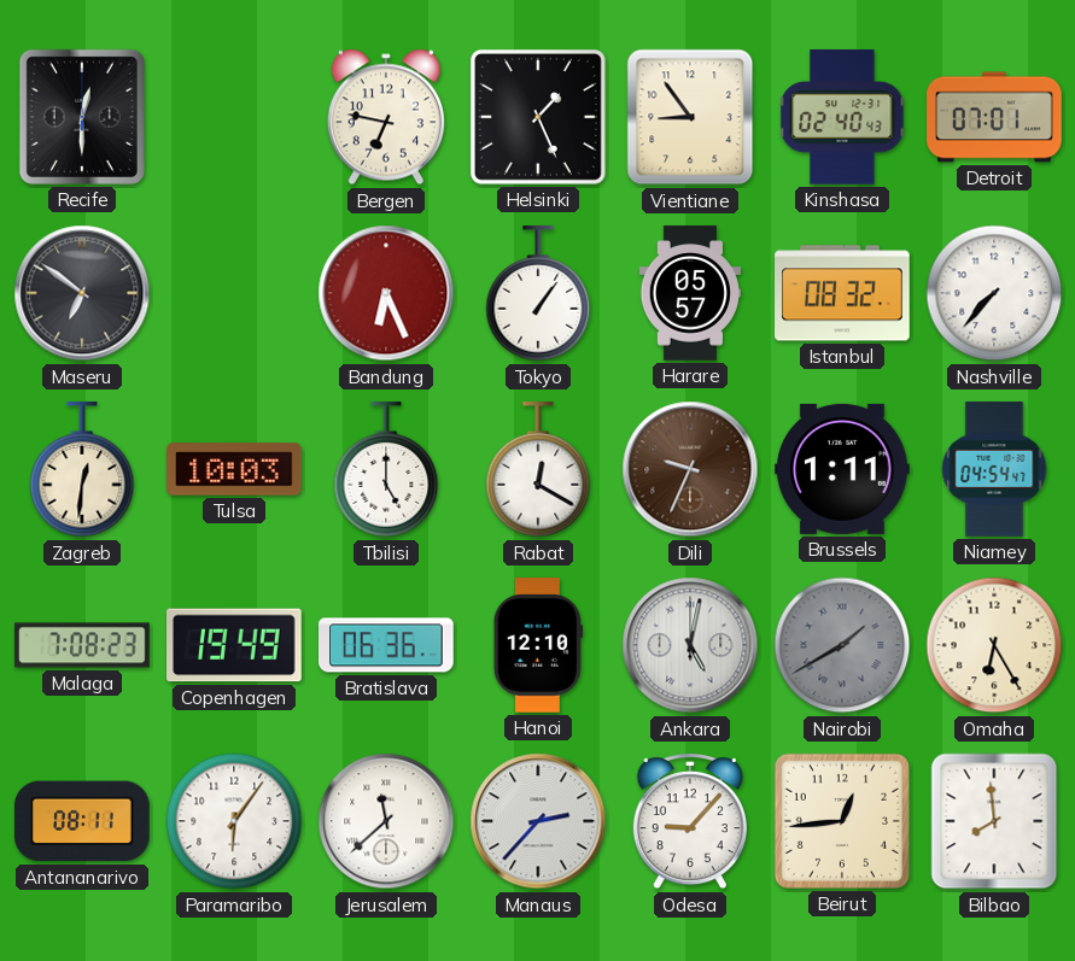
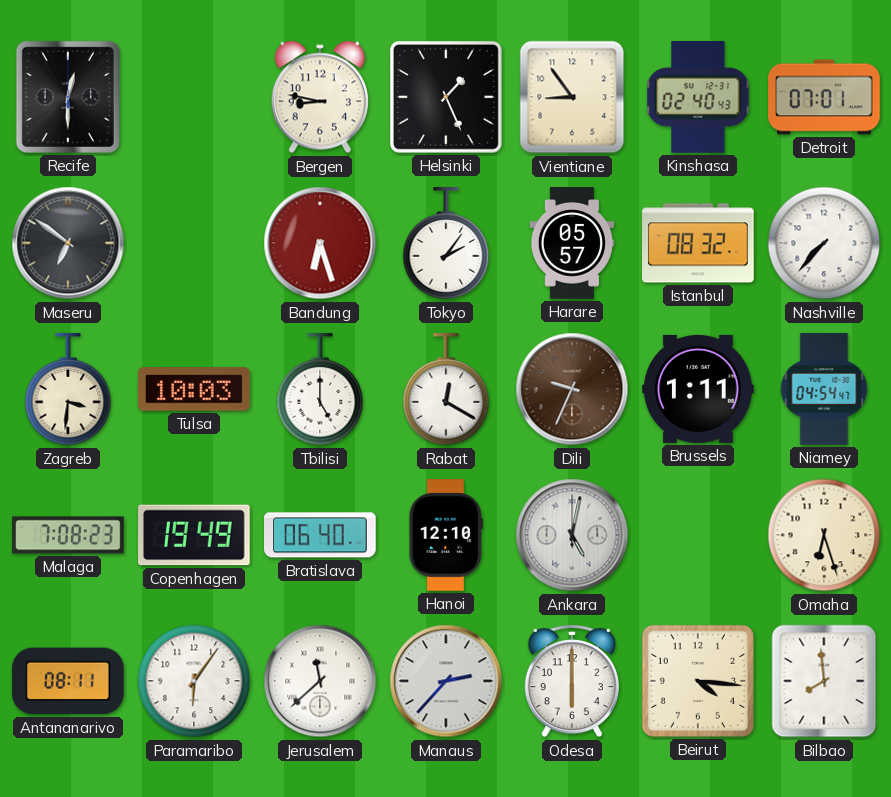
Bergen: 6:47 -> 8:47 (320, 97)
Bandung: 6:26 -> 6:27 (320, 243)
Tokyo: 1:06 -> 2:06 (446, 244)
Zagreb: 12:31 -> 3:31 (68, 390)
Bratislava: 06:36 -> 06:40 (321, 535)
Nairobi: 1:40 -> none (842, 645)
Omaha: 6:25 -> 6:27 (824, 535)
Odesa: 9:07 -> 6:00 (572, 681)
Beirut: 12:44 -> 4:16 (698, 681)
